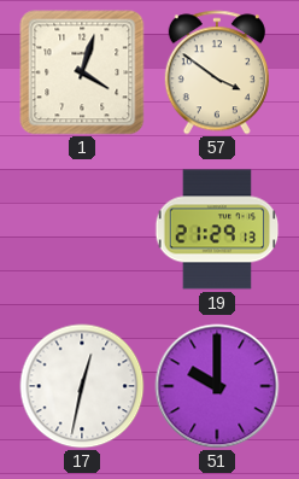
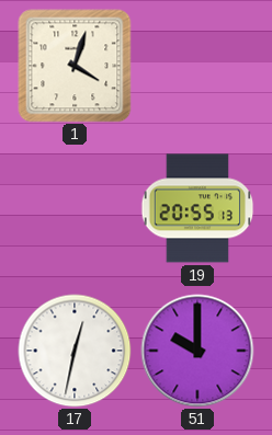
57: 3:51 -> none (217, 72)
19: 21:29 -> 20:55 (197, 208)
